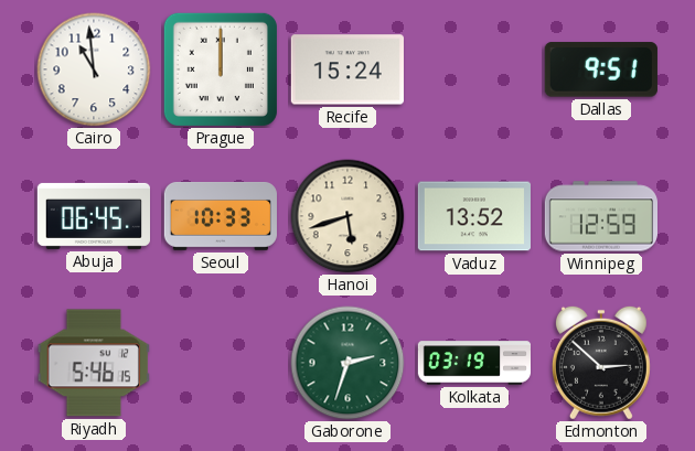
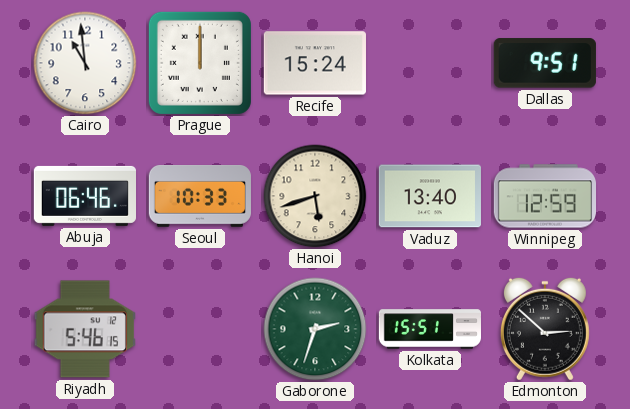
Abuja: 06:45 -> 06:46 (84, 196)
Vaduz: 13:52 -> 13:40 (430, 196)
Kolkata: 03:19 -> 15:51 (429, 329)
